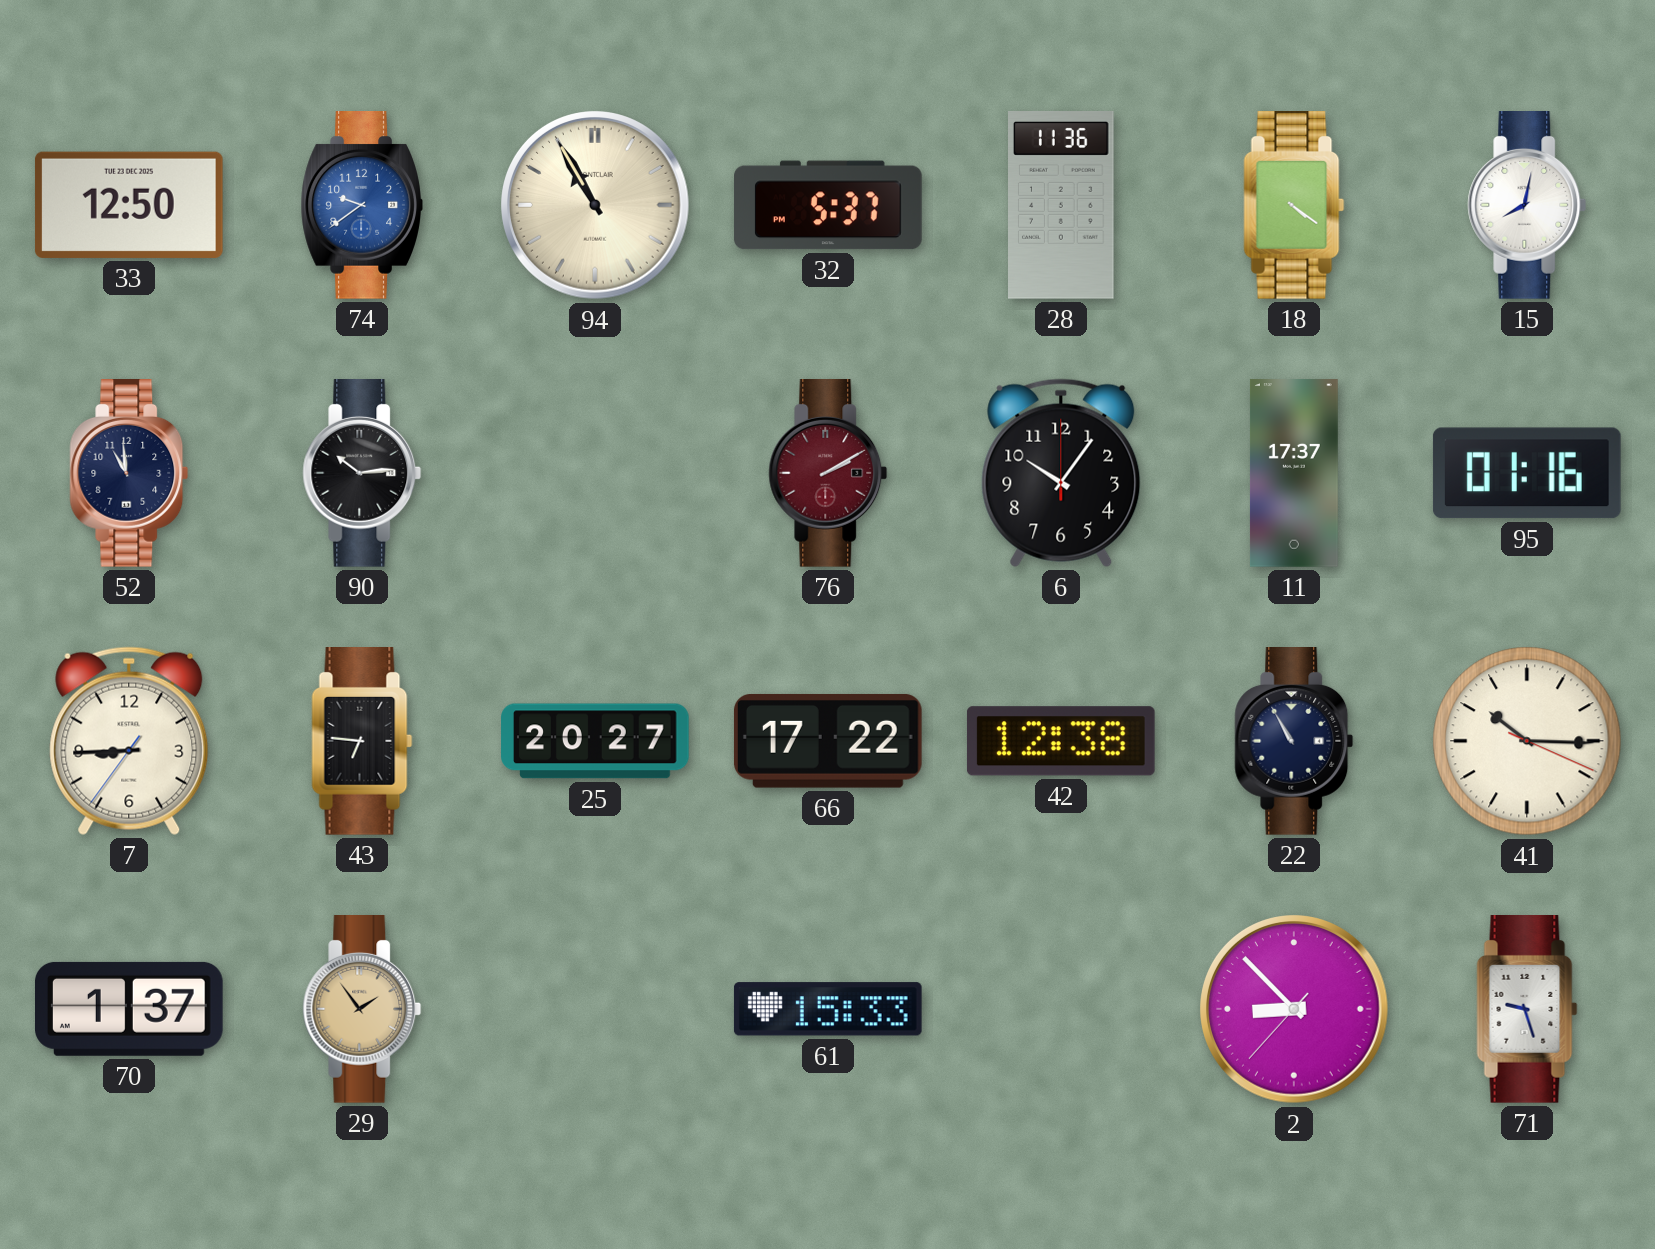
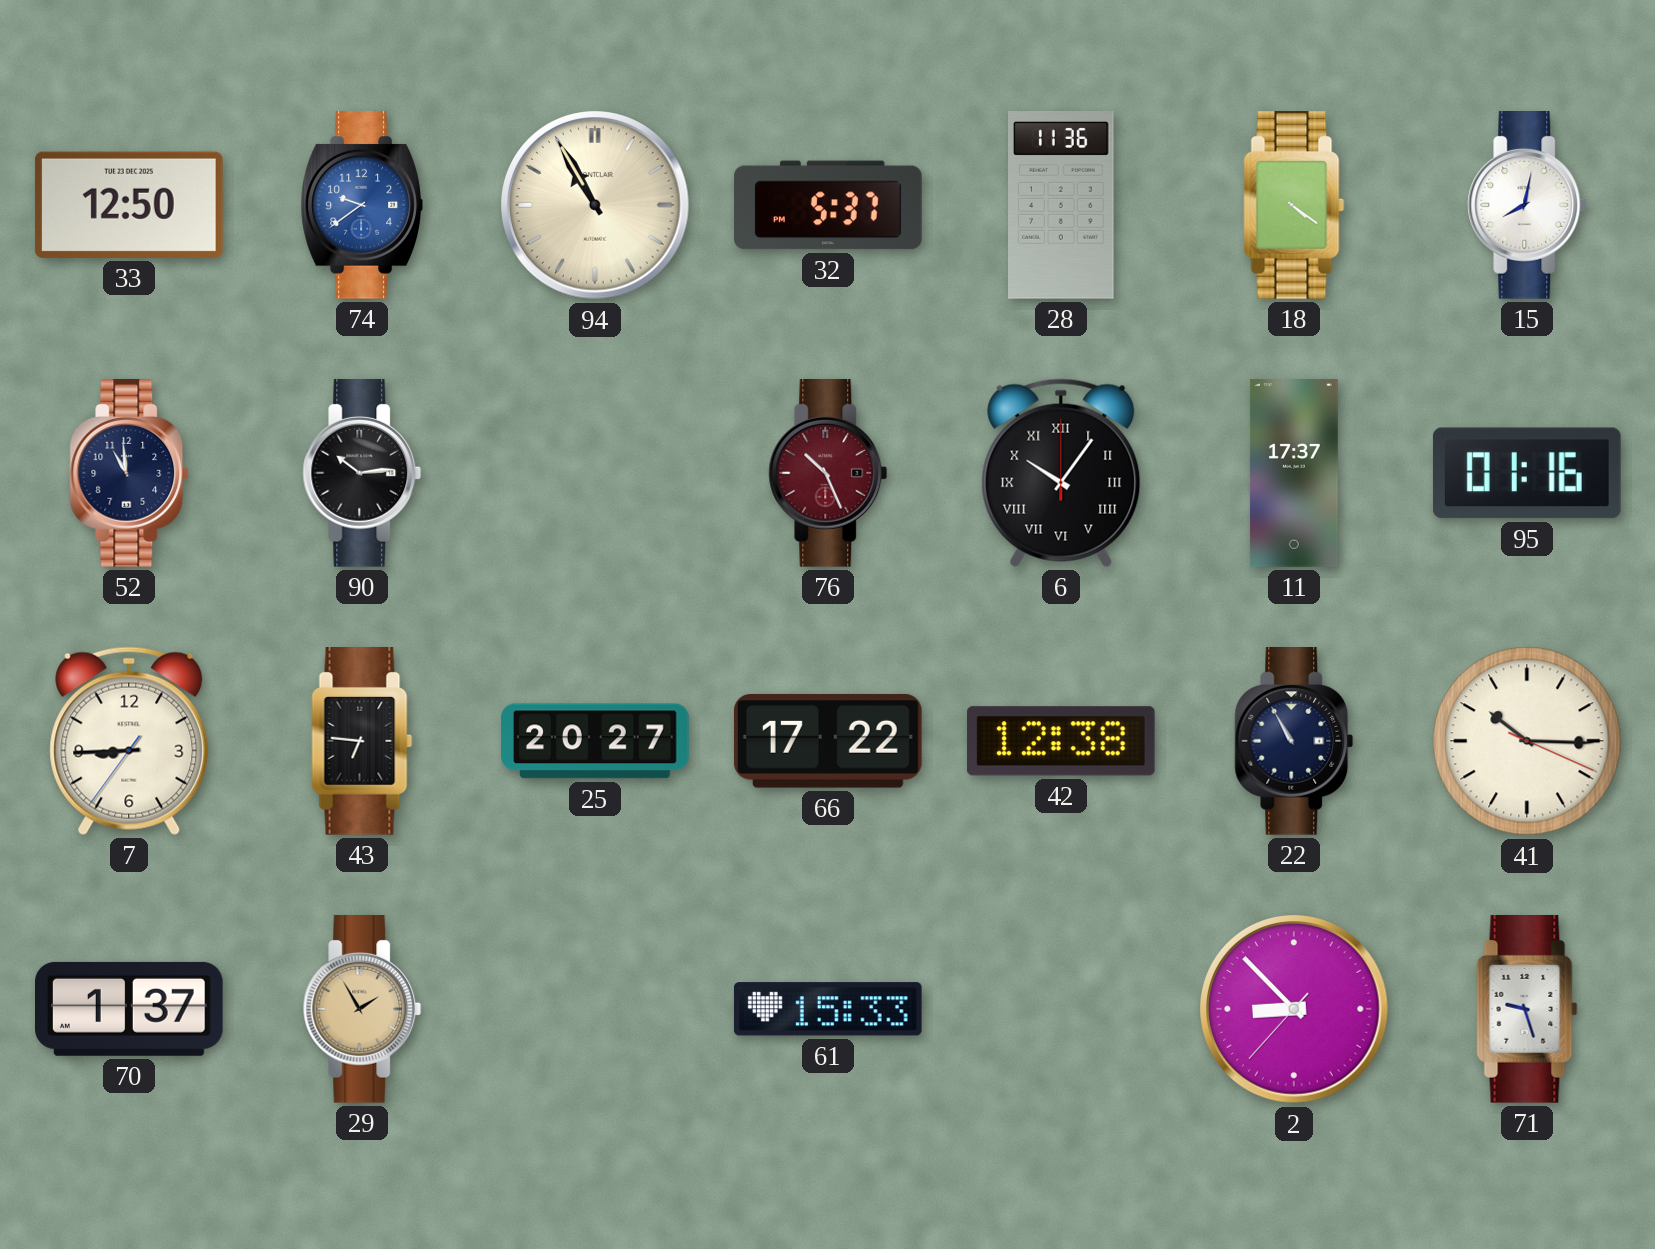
76: 2:10 -> 10:26 (828, 474)
6 numerals: Arabic -> Roman (1061, 473)
29: 1:54 -> 1:55 (362, 1010)
